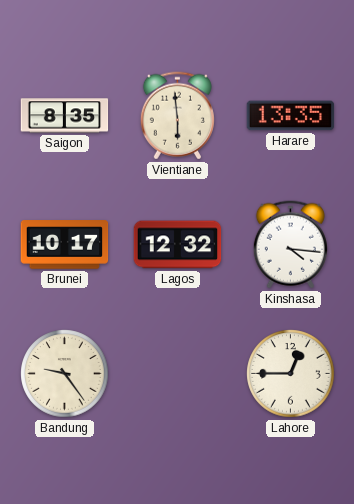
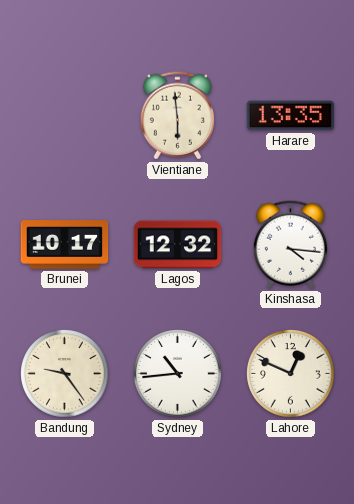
Saigon: 8:35 -> none (65, 116)
Sydney: none -> 10:44 (178, 374)
Lahore: 12:45 -> 12:49 (291, 374)
